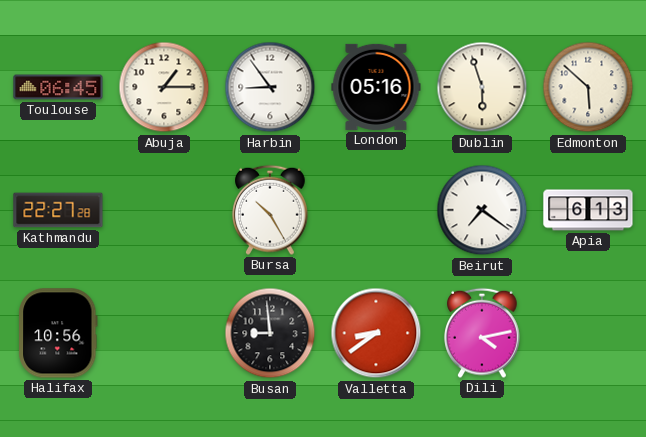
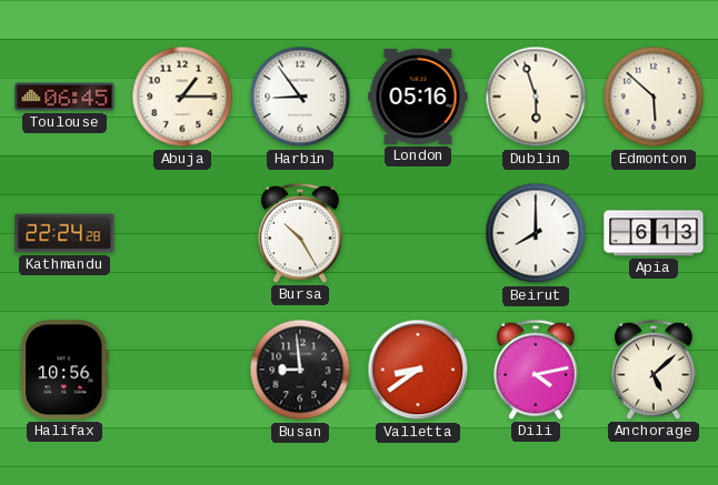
Kathmandu: 22:27 -> 22:24 (64, 233)
Beirut: 7:21 -> 8:00 (536, 233)
Anchorage: none -> 5:08 (655, 370)
